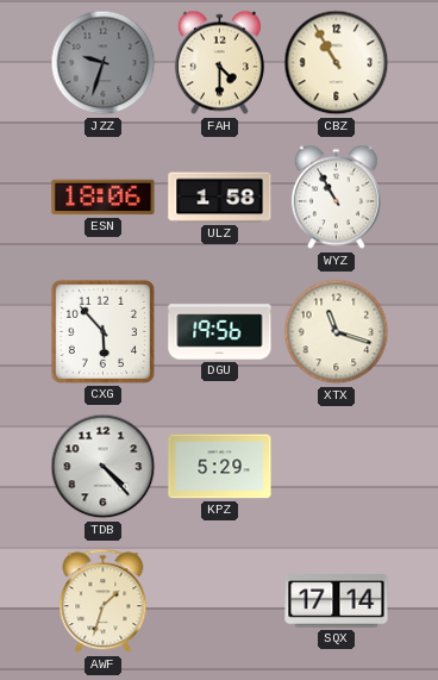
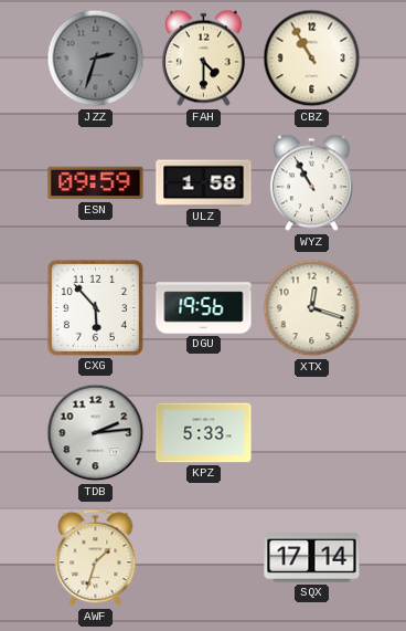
JZZ: 9:33 -> 2:33 (96, 59)
ESN: 18:06 -> 09:59 (96, 183)
XTX: 11:18 -> 12:18 (312, 308)
TDB: 4:23 -> 2:14 (96, 433)
KPZ: 5:29 -> 5:33 (204, 433)
